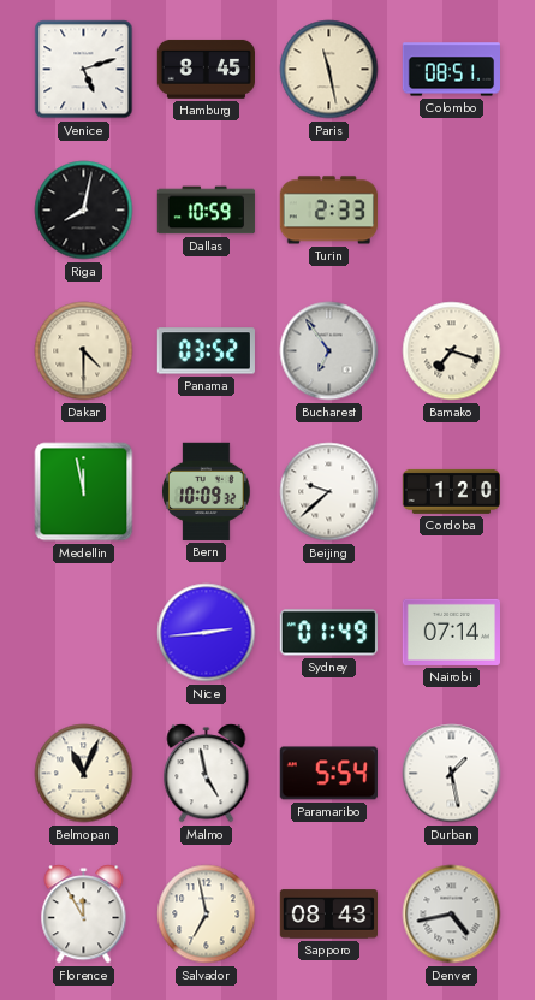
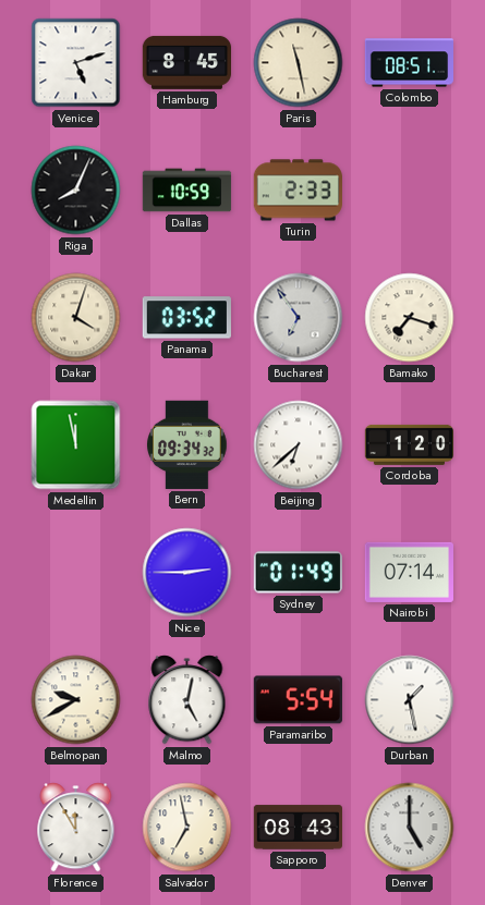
Riga: 8:02 -> 8:04 (76, 191)
Dakar: 4:30 -> 4:03 (76, 318)
Bern: 10:09 -> 09:34 (187, 444)
Beijing: 9:38 -> 6:38 (299, 445)
Nice: 2:44 -> 2:45 (187, 573)
Belmopan: 11:04 -> 9:40 (76, 700)
Malmo: 4:58 -> 5:02 (187, 700)
Denver: 4:43 -> 5:00 (410, 828)
